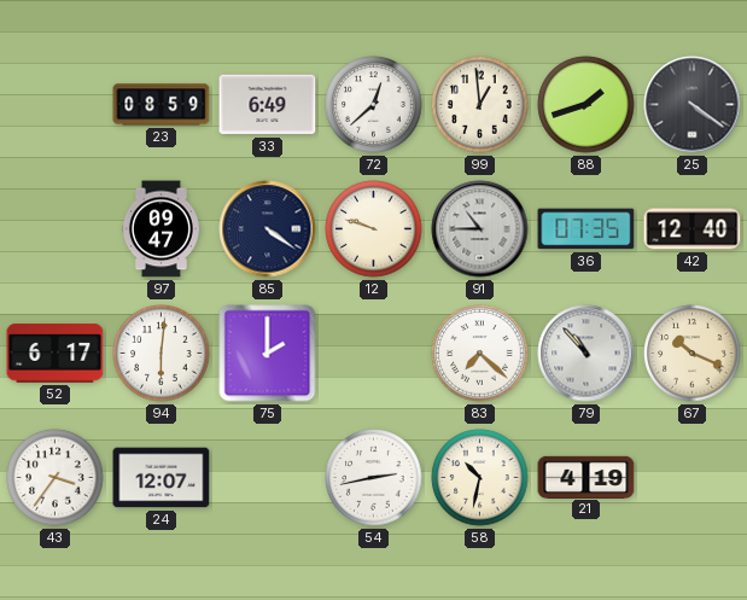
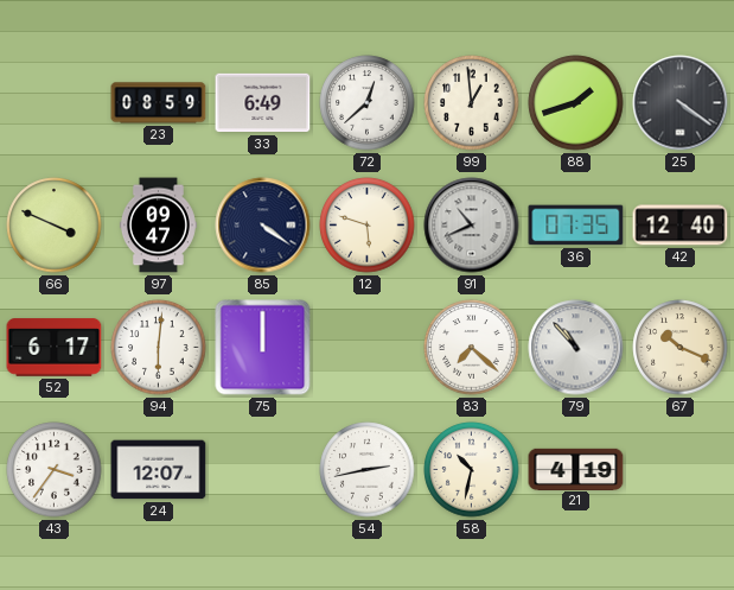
66: none -> 3:49 (55, 226)
12: 9:48 -> 5:48 (368, 226)
91: 10:45 -> 10:41 (472, 226)
75: 2:00 -> 12:00 (263, 348)
